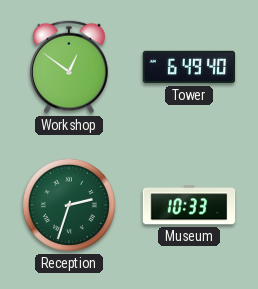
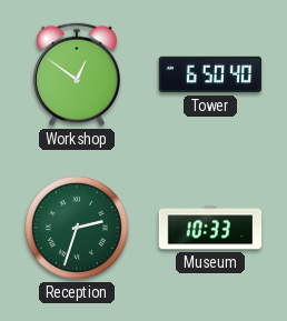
Tower: 6:49 -> 6:50 (210, 74)
